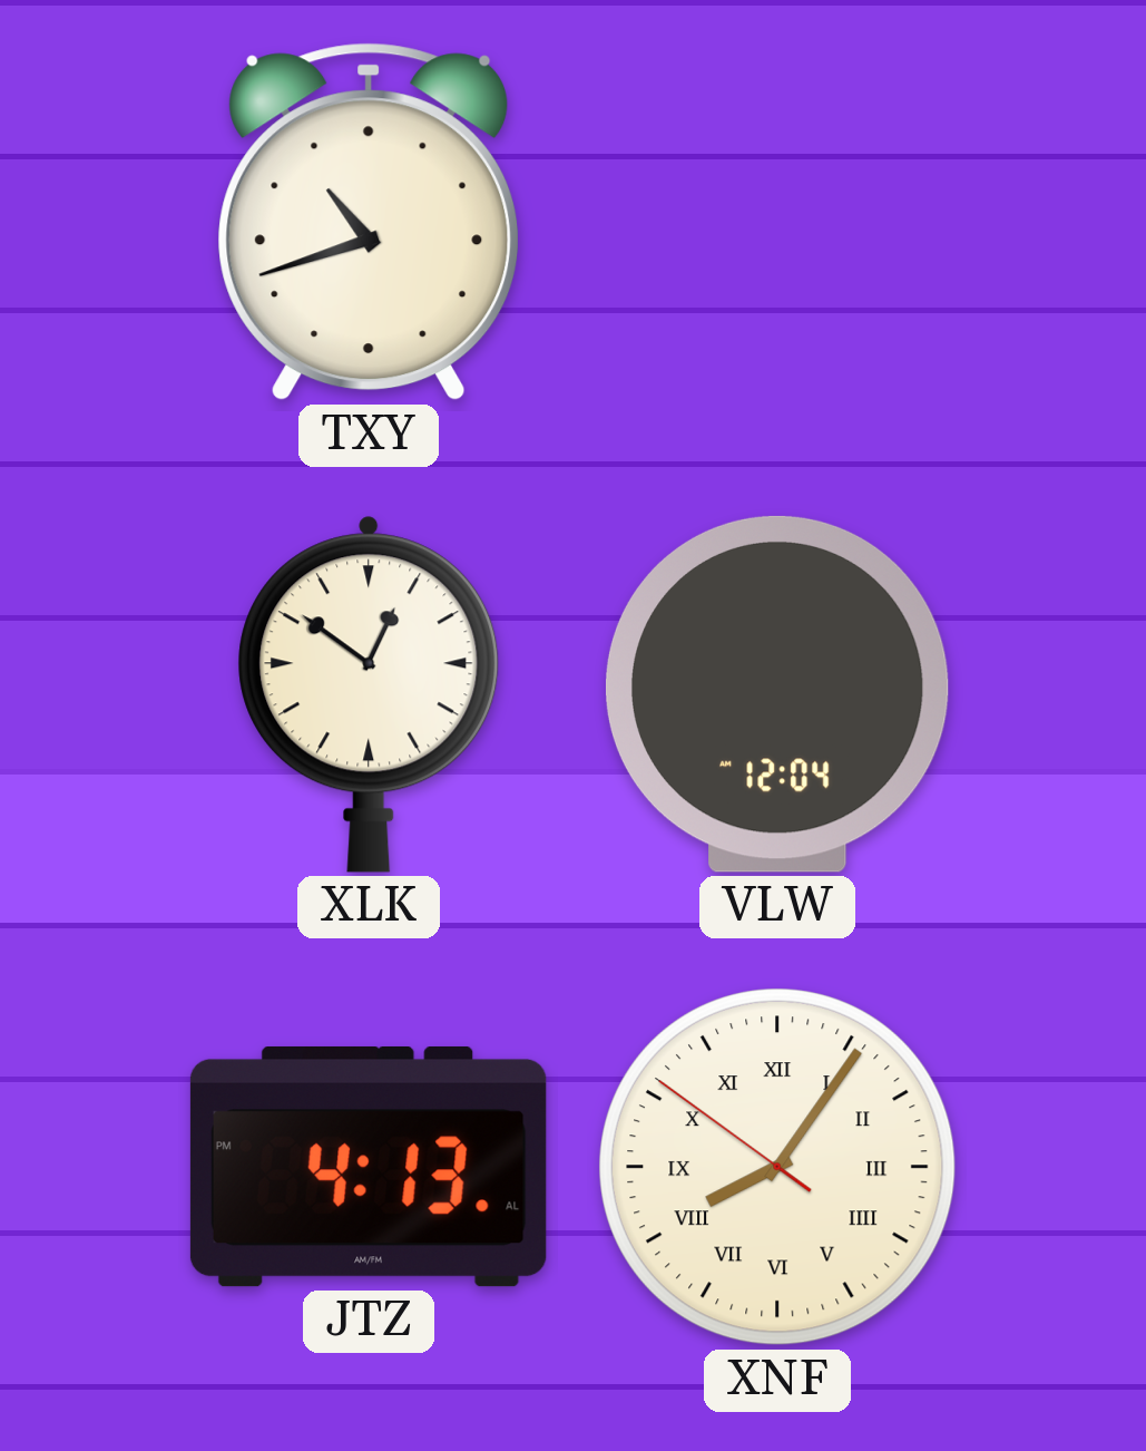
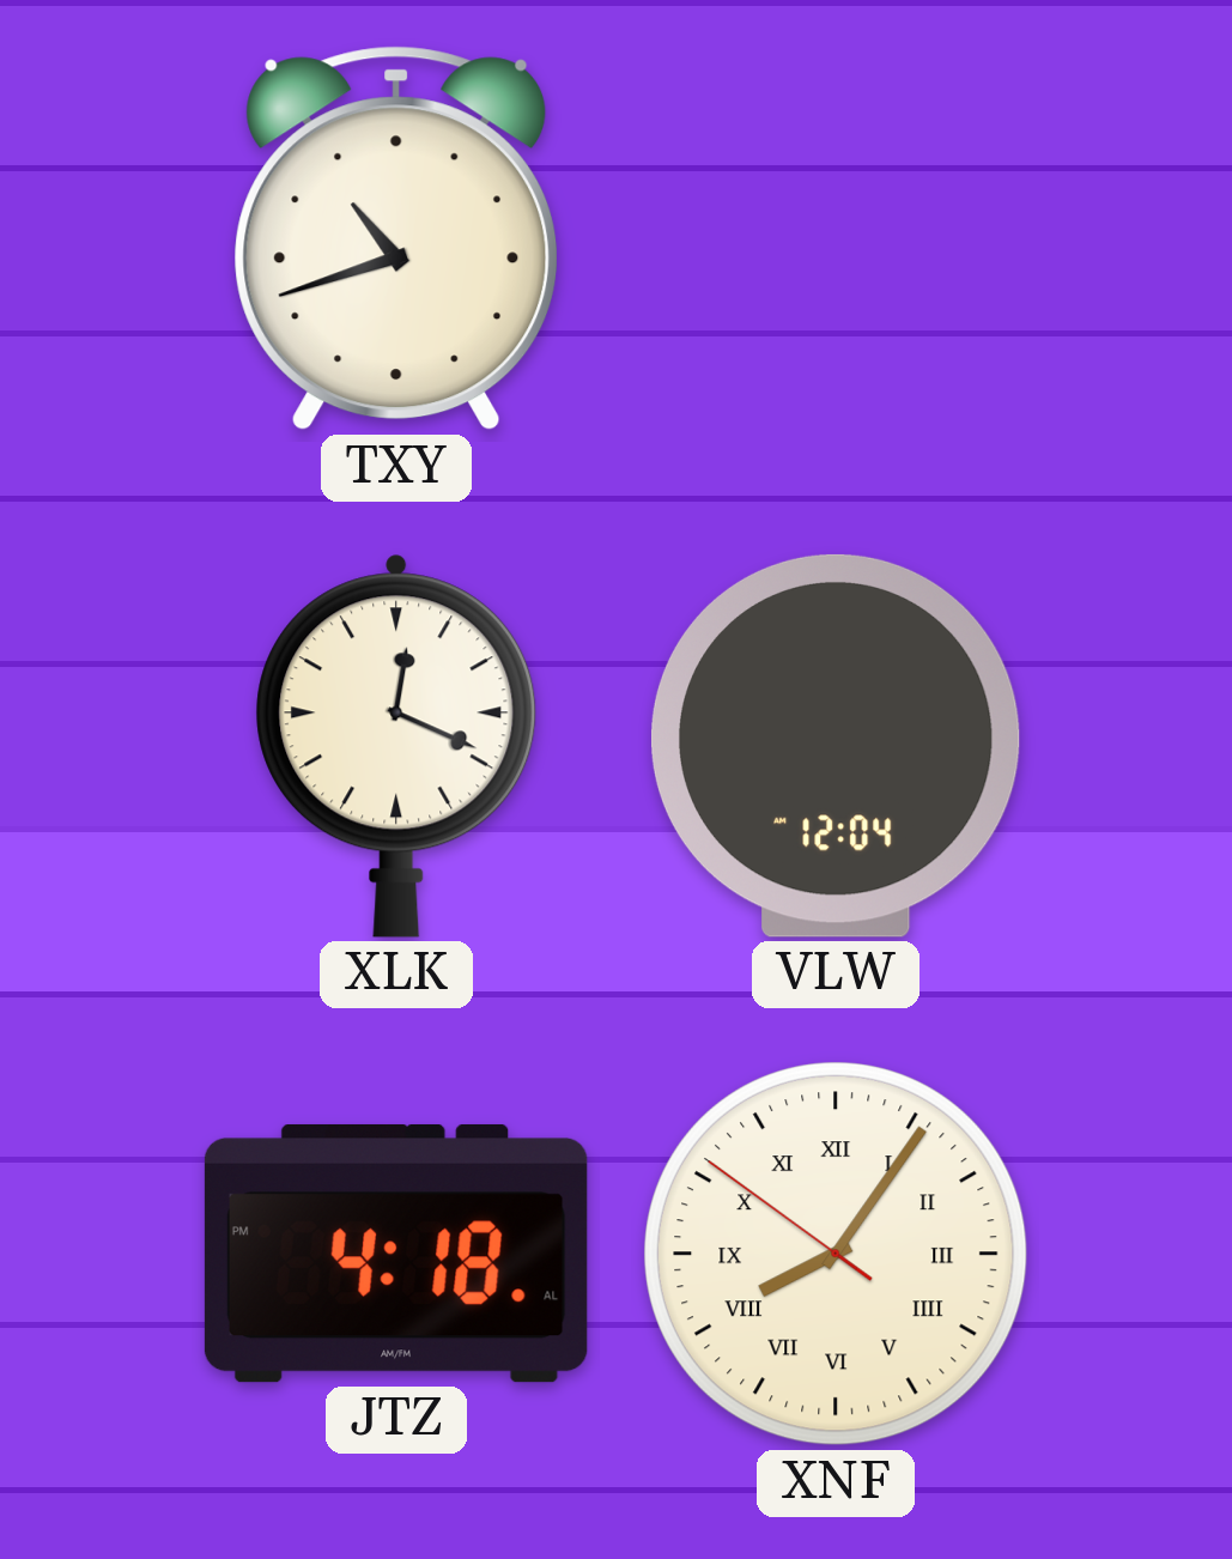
XLK: 12:51 -> 12:19 (396, 746)
JTZ: 4:13 -> 4:18 (396, 1254)
